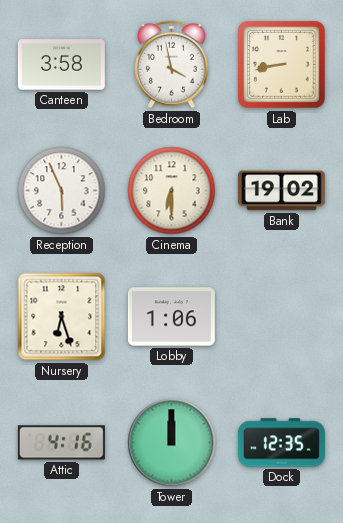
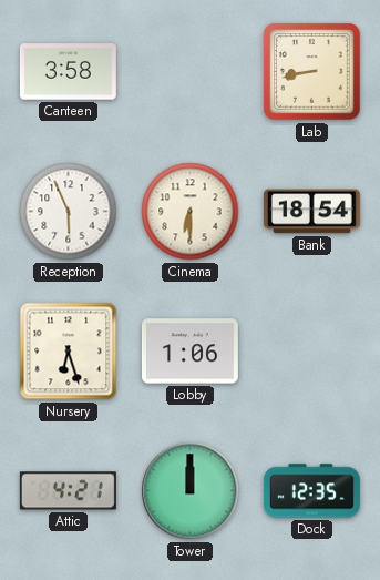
Bedroom: 3:58 -> none (172, 65)
Bank: 19:02 -> 18:54 (311, 212)
Attic: 4:16 -> 4:21 (68, 491)
